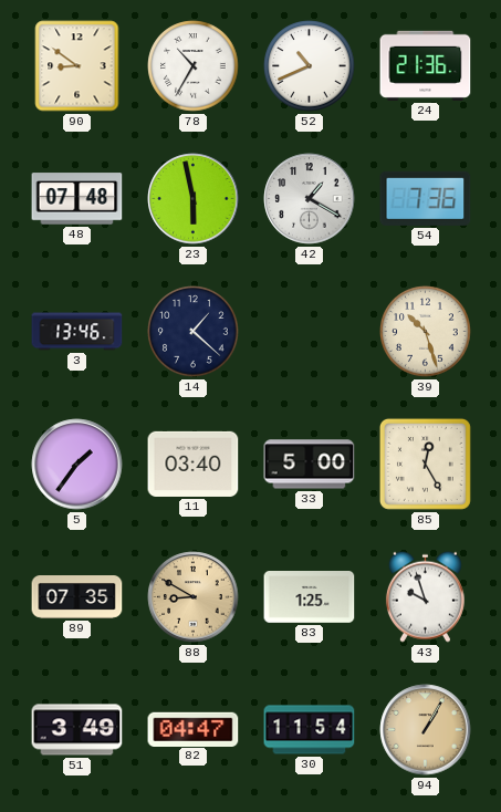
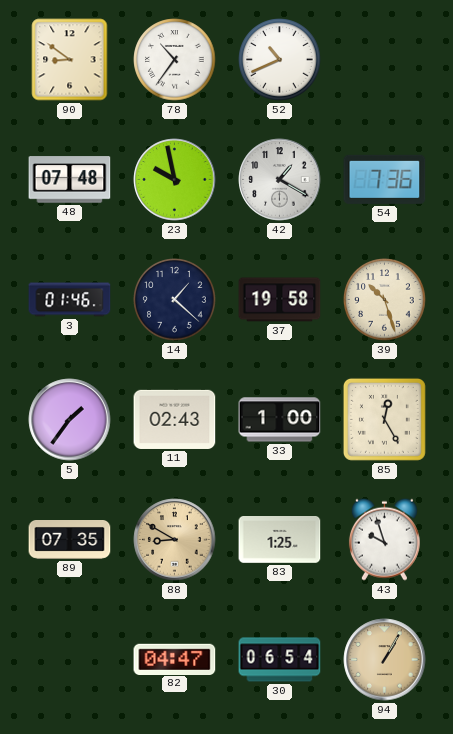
78: 10:35 -> 10:36 (175, 60)
24: 21:36 -> none (426, 65)
23: 5:58 -> 9:58 (175, 180)
3: 13:46 -> 01:46 (70, 300)
37: none -> 19:58 (280, 300)
11: 03:40 -> 02:43 (175, 419)
33: 5:00 -> 1:00 (280, 420)
51: 3:49 -> none (77, 730)
30: 11:54 -> 06:54 (280, 660)
